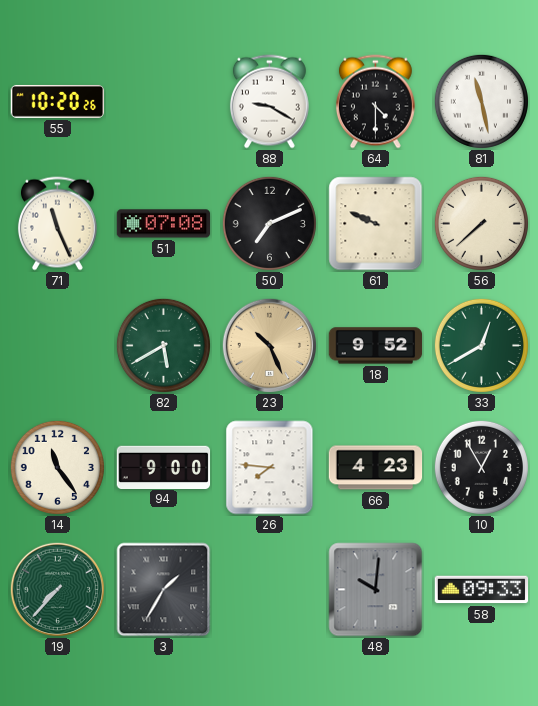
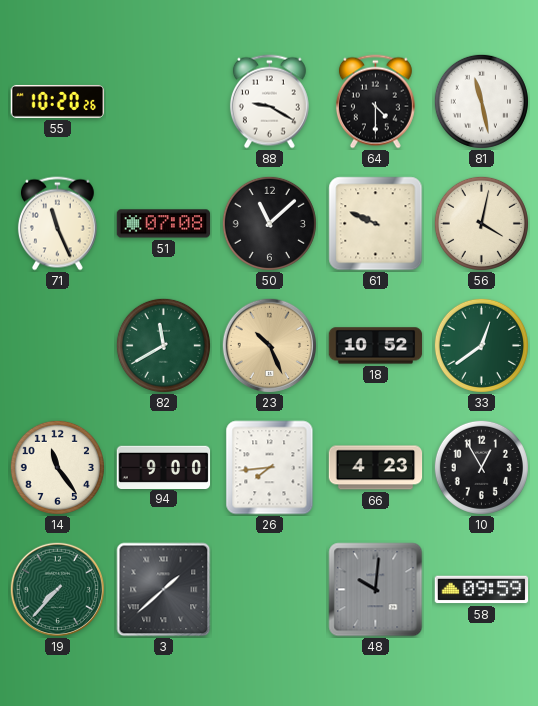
50: 7:11 -> 11:08 (269, 223)
56: 7:38 -> 4:02 (481, 223)
82: 5:40 -> 11:40 (163, 345)
18: 9:52 -> 10:52 (376, 346)
33: 12:40 -> 12:39 (481, 345)
26: 7:46 -> 7:44 (270, 468)
3: 1:35 -> 1:38 (164, 590)
58: 09:33 -> 09:59 (482, 590)
